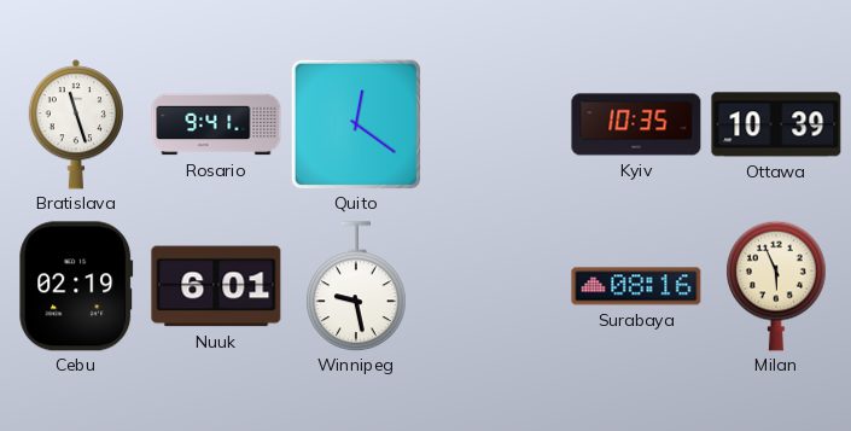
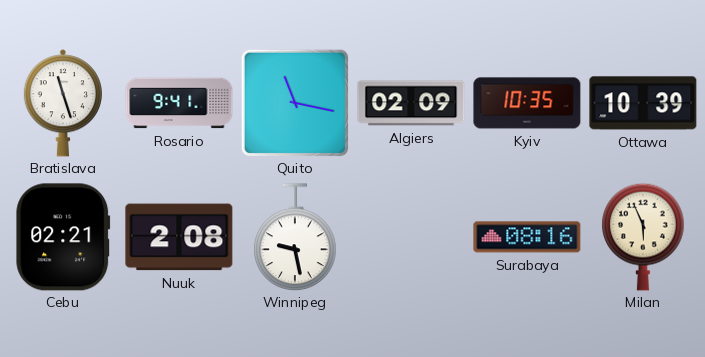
Quito: 12:21 -> 11:17 (294, 102)
Algiers: none -> 02:09 (411, 103)
Cebu: 02:19 -> 02:21 (63, 237)
Nuuk: 6:01 -> 2:08 (179, 237)
